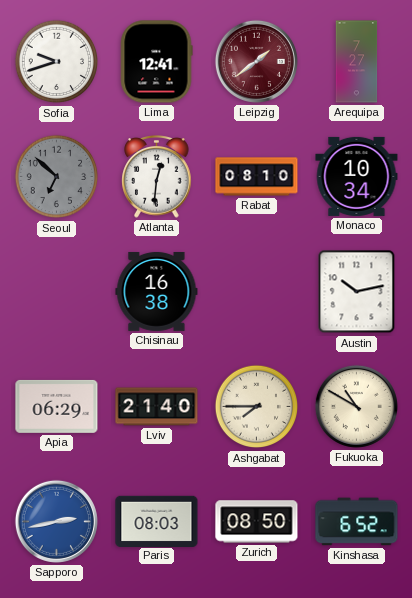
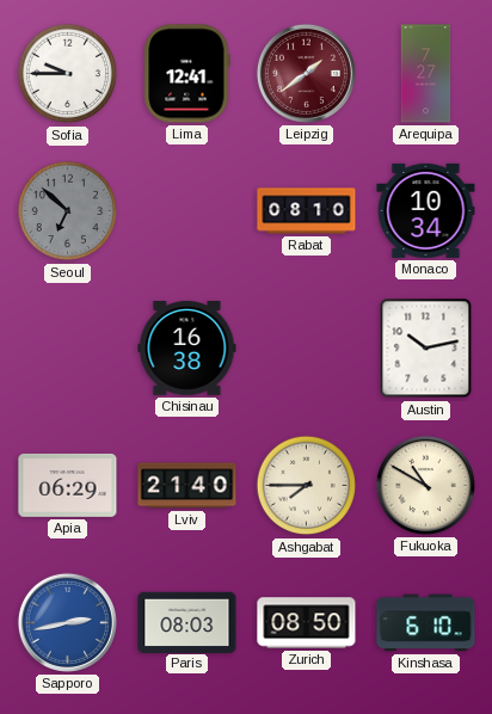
Sofia: 9:42 -> 9:45 (68, 74)
Atlanta: 12:31 -> none (157, 177)
Kinshasa: 6:52 -> 6:10 (426, 623)
